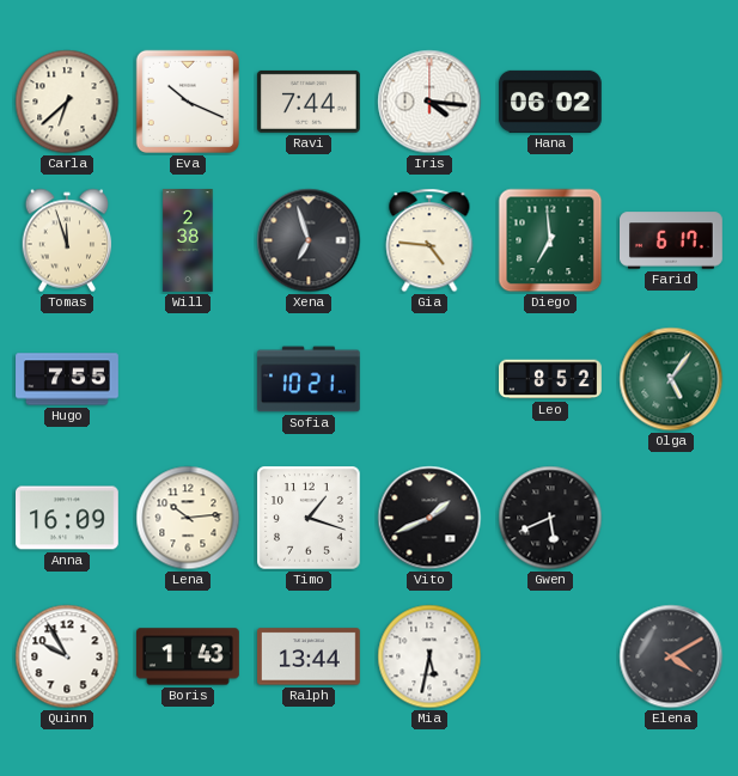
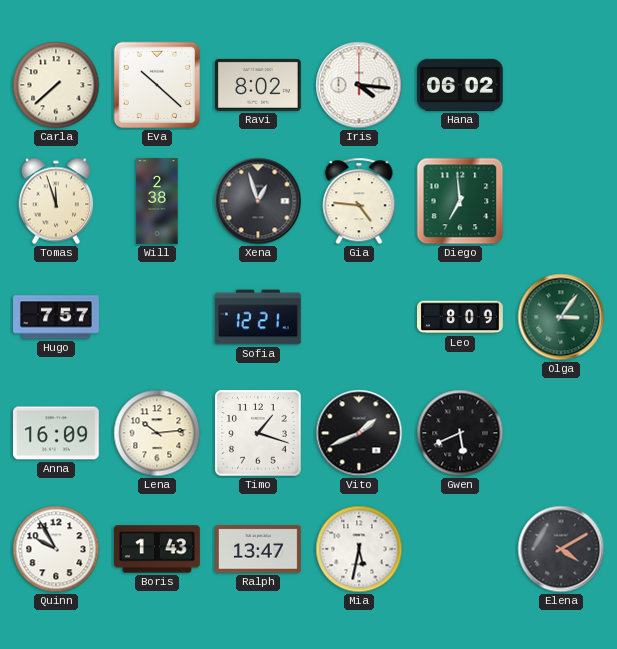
Carla: 6:38 -> 7:38 (56, 85)
Eva: 10:19 -> 10:22 (157, 85)
Ravi: 7:44 -> 8:02 (258, 85)
Xena: 6:57 -> 12:57 (258, 201)
Farid: 6:17 -> none (672, 240)
Hugo: 7:55 -> 7:57 (56, 317)
Sofia: 10:21 -> 12:21 (258, 317)
Leo: 8:52 -> 8:09 (461, 317)
Olga: 5:06 -> 3:06 (561, 317)
Ralph: 13:44 -> 13:47 (259, 549)
